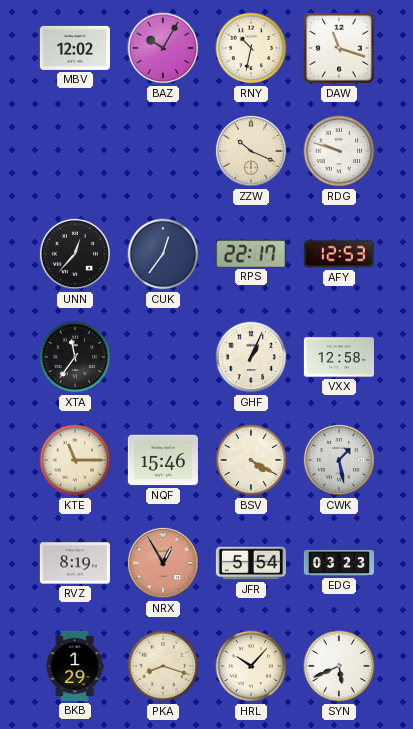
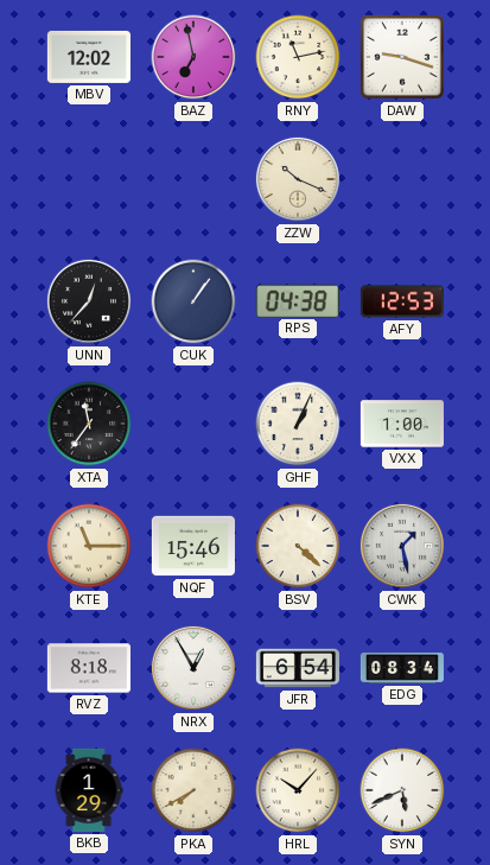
BAZ: 10:05 -> 6:58 (193, 57)
RNY: 10:32 -> 11:13 (298, 57)
DAW: 11:18 -> 9:18 (402, 57)
RDG: 9:48 -> none (339, 151)
CUK: 12:36 -> 1:06 (193, 301)
RPS: 22:17 -> 04:38 (298, 300)
VXX: 12:58 -> 1:00 (402, 424)
BSV: 4:20 -> 4:22 (298, 546)
RVZ: 8:19 -> 8:18 (89, 668)
NRX dial: salmon -> white (193, 668)
JFR: 5:54 -> 6:54 (298, 668)
EDG: 03:23 -> 08:34 (402, 668)
PKA: 8:18 -> 7:40 (193, 790)
